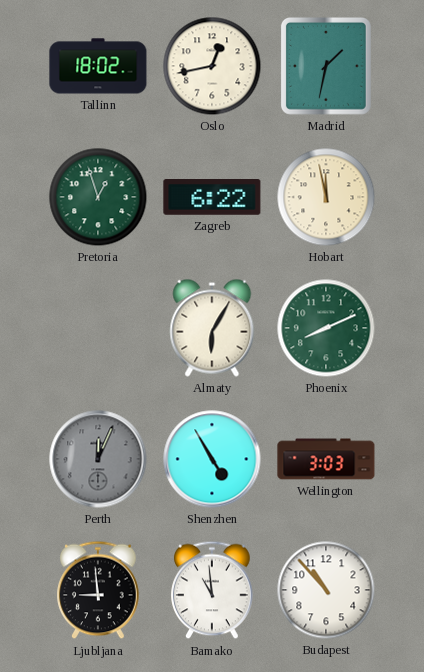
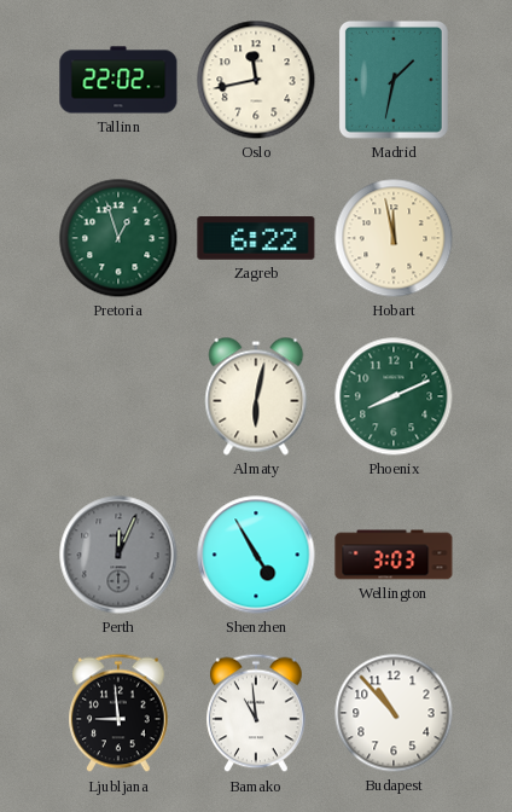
Tallinn: 18:02 -> 22:02 (118, 80)
Oslo: 12:43 -> 11:43 (256, 80)
Almaty: 6:05 -> 6:02 (256, 396)
